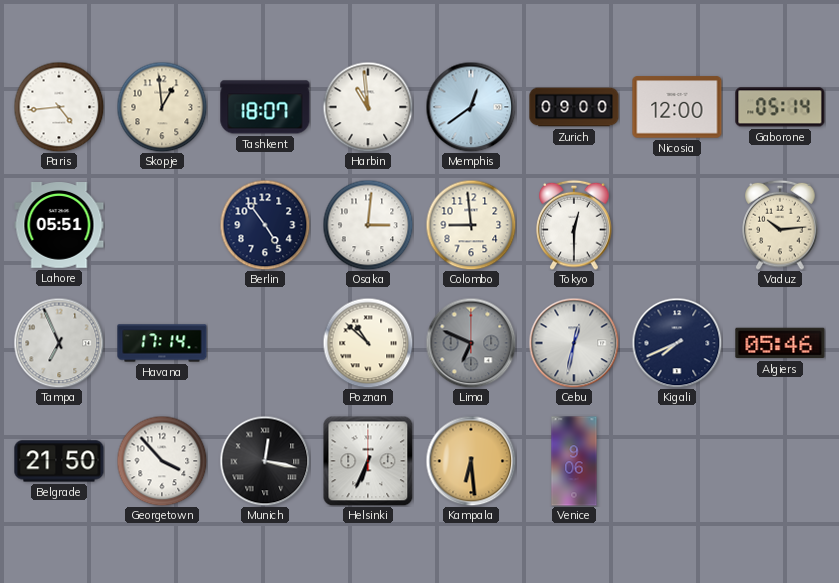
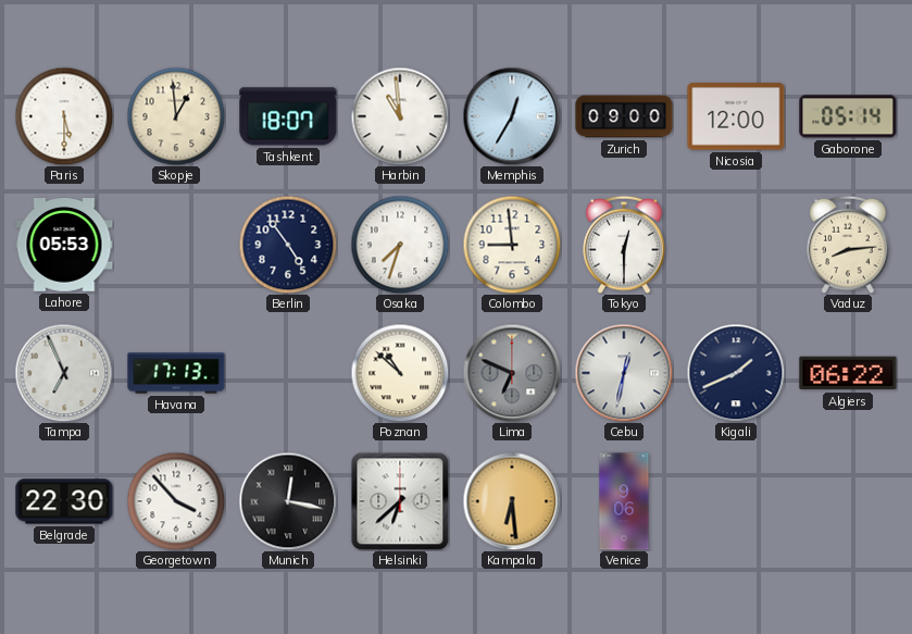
Paris: 4:44 -> 5:30 (64, 116)
Memphis: 12:39 -> 12:35 (512, 116)
Lahore: 05:51 -> 05:53 (64, 246)
Osaka: 3:01 -> 7:33 (400, 245)
Vaduz: 10:14 -> 8:14 (848, 245)
Havana: 17:14 -> 17:13 (176, 373)
Kigali: 7:41 -> 1:41 (736, 373)
Algiers: 05:46 -> 06:22 (848, 373)
Belgrade: 21:50 -> 22:30 (64, 501)
Helsinki: 6:34 -> 6:38 (400, 501)
